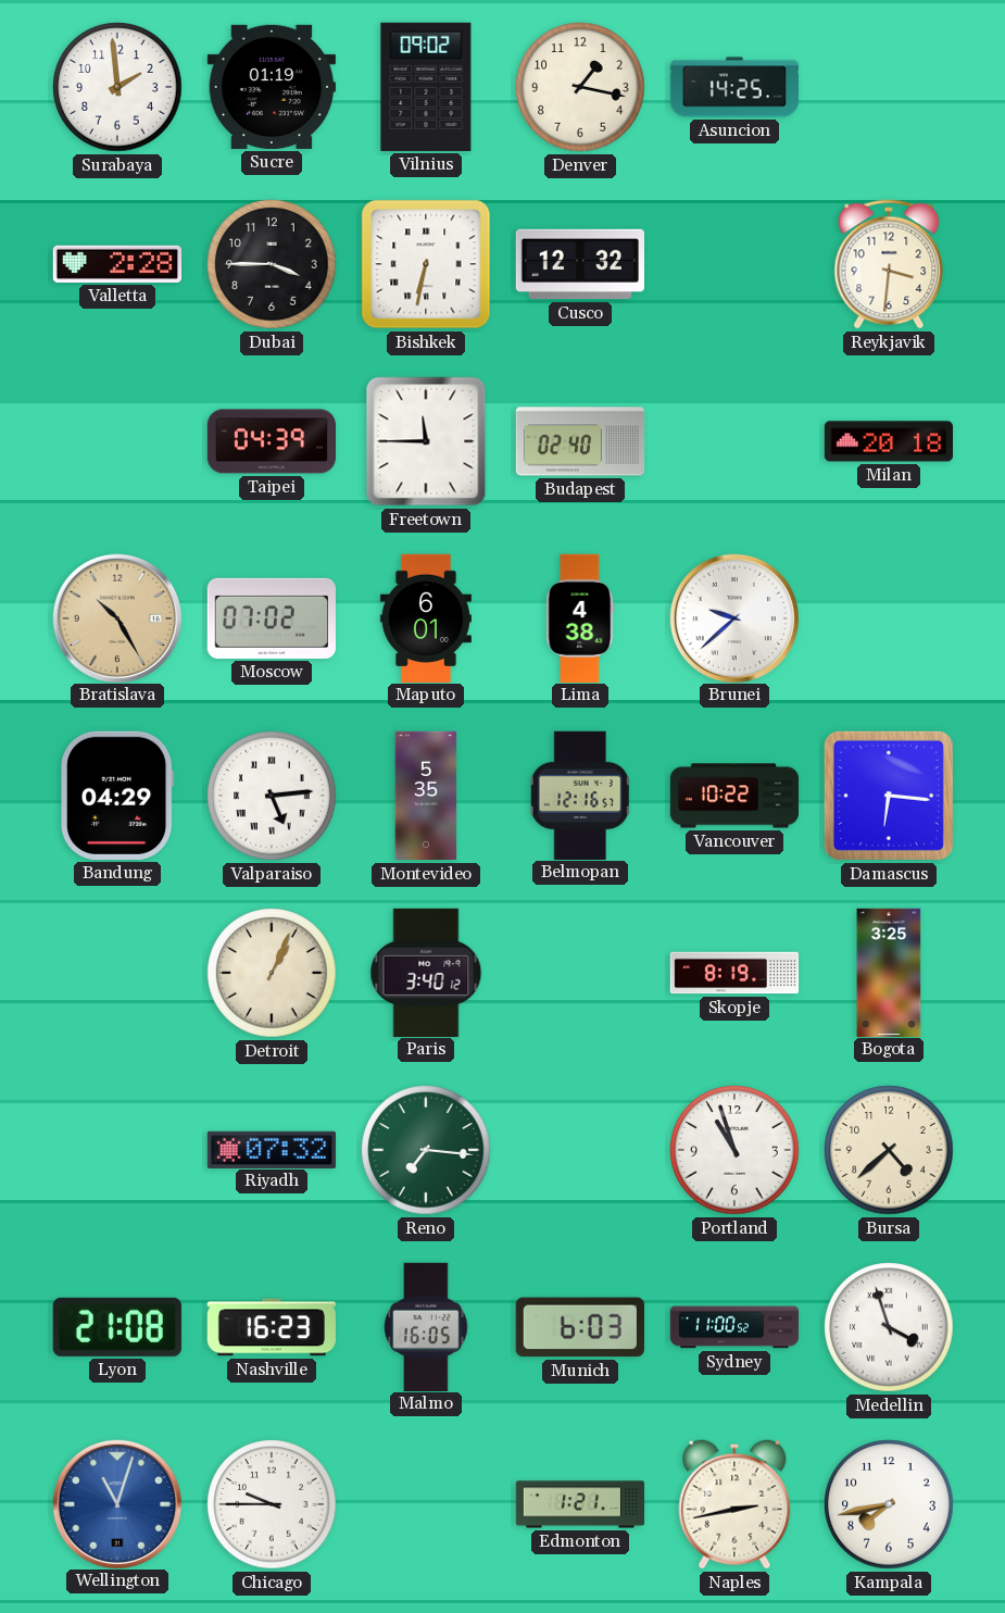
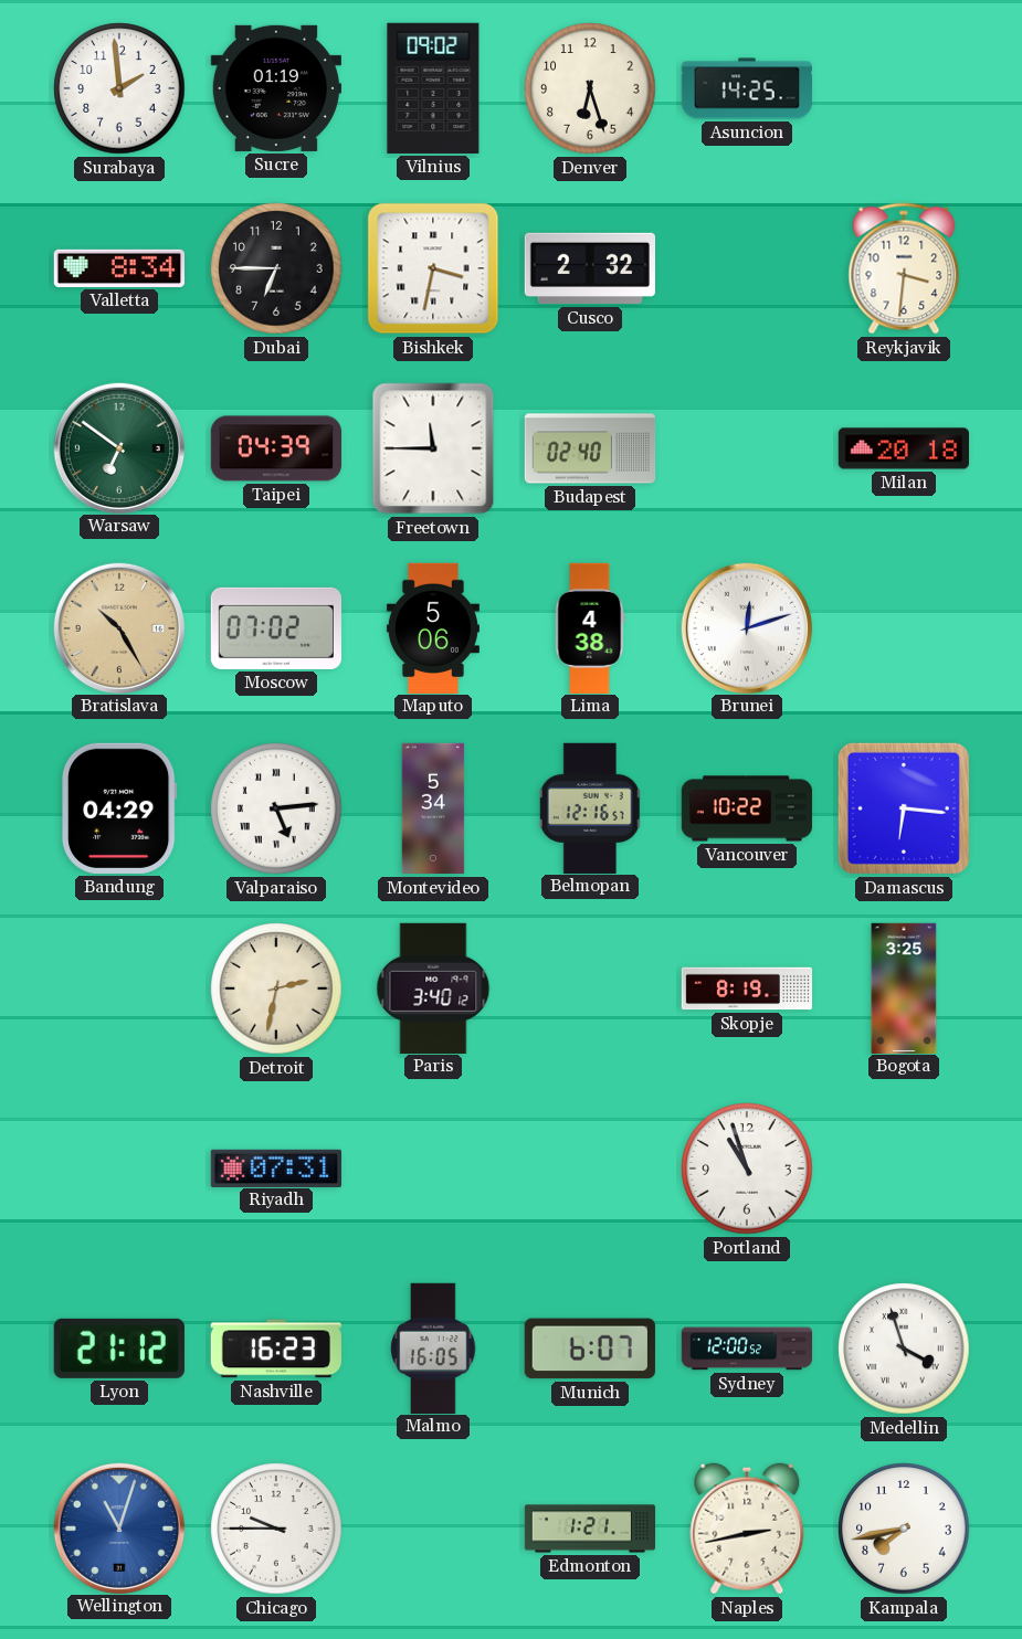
Denver: 1:17 -> 6:27 (590, 88)
Valletta: 2:28 -> 8:34 (118, 268)
Dubai: 3:45 -> 6:45 (276, 268)
Bishkek: 6:32 -> 3:32 (433, 268)
Cusco: 12:32 -> 2:32 (589, 268)
Warsaw: none -> 6:51 (118, 447)
Maputo: 6:01 -> 5:06 (433, 627)
Brunei: 9:38 -> 12:12 (746, 627)
Montevideo: 5:35 -> 5:34 (433, 808)
Detroit: 1:04 -> 2:32 (276, 988)
Riyadh: 07:32 -> 07:31 (275, 1167)
Reno: 7:16 -> none (426, 1150)
Bursa: 4:38 -> none (889, 1150)
Lyon: 21:08 -> 21:12 (119, 1349)
Munich: 6:03 -> 6:07 (590, 1349)
Sydney: 11:00 -> 12:00 (747, 1349)
